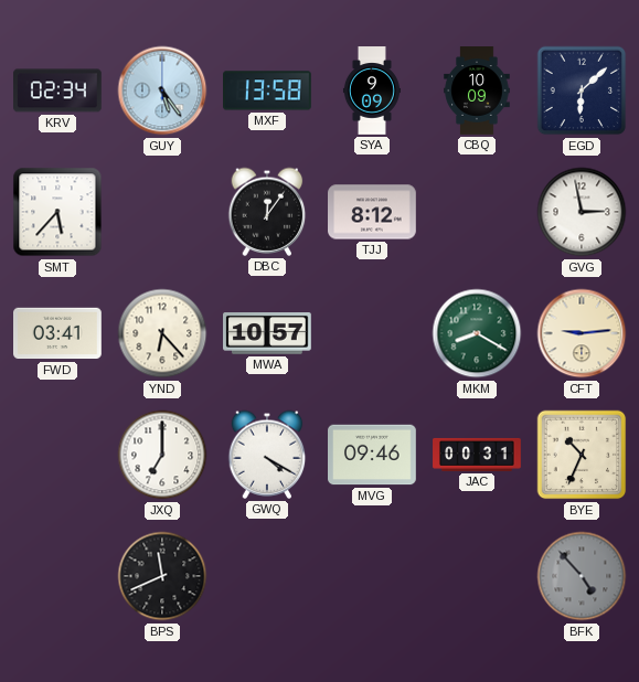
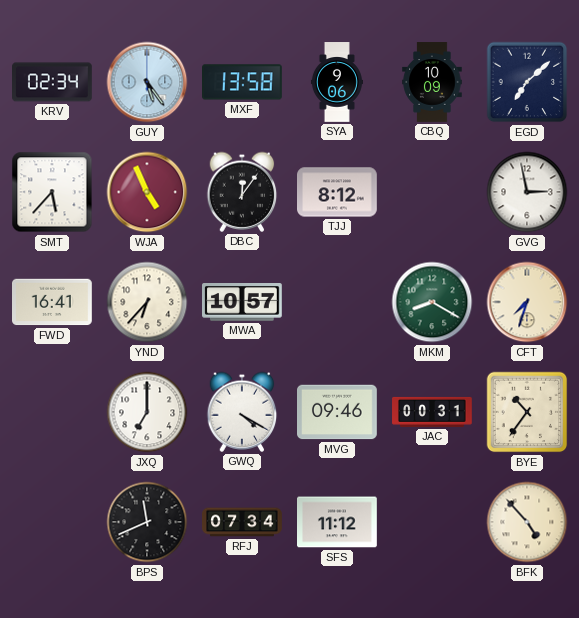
SYA: 9:09 -> 9:06 (337, 82)
EGD: 6:08 -> 7:08 (527, 82)
WJA: none -> 4:56 (147, 192)
FWD: 03:41 -> 16:41 (53, 302)
YND: 6:23 -> 6:37 (147, 302)
CFT: 9:14 -> 7:33 (527, 302)
BYE: 10:34 -> 10:36 (527, 412)
RFJ: none -> 07:34 (242, 522)
SFS: none -> 11:12 (338, 522)
BFK dial: grey -> cream (527, 522)
